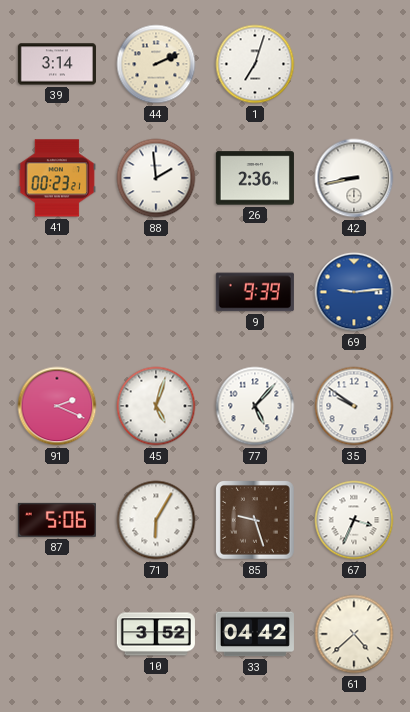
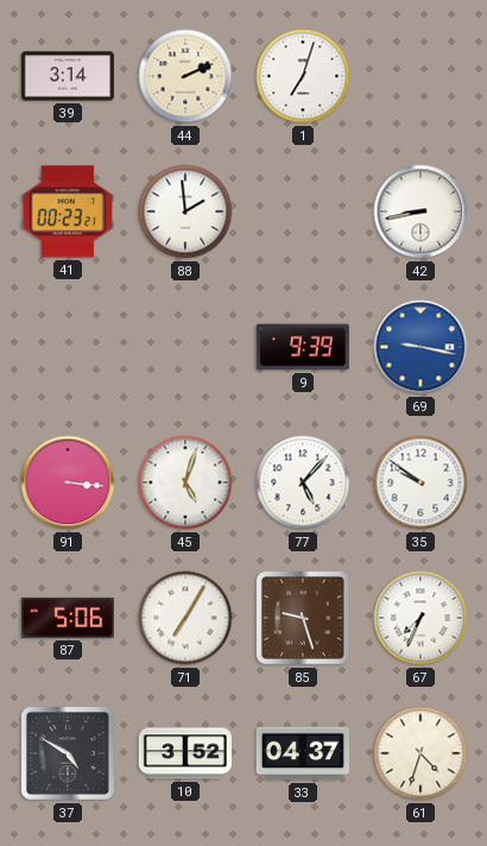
26: 2:36 -> none (255, 178)
69: 9:14 -> 9:17 (420, 347)
91: 2:19 -> 3:16 (68, 482)
71: 6:05 -> 7:05 (185, 618)
67: 3:34 -> 7:34 (420, 618)
37: none -> 4:50 (68, 753)
33: 04:42 -> 04:37 (303, 753)
61: 4:38 -> 4:33 (420, 753)
